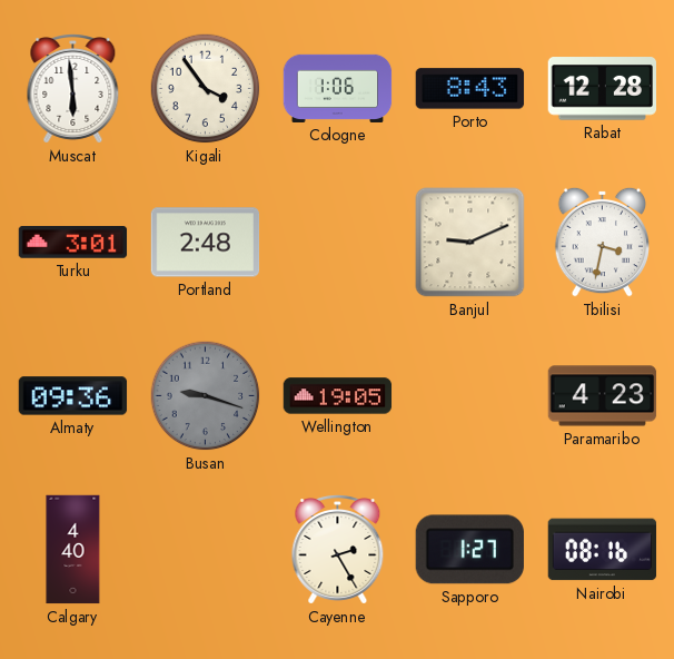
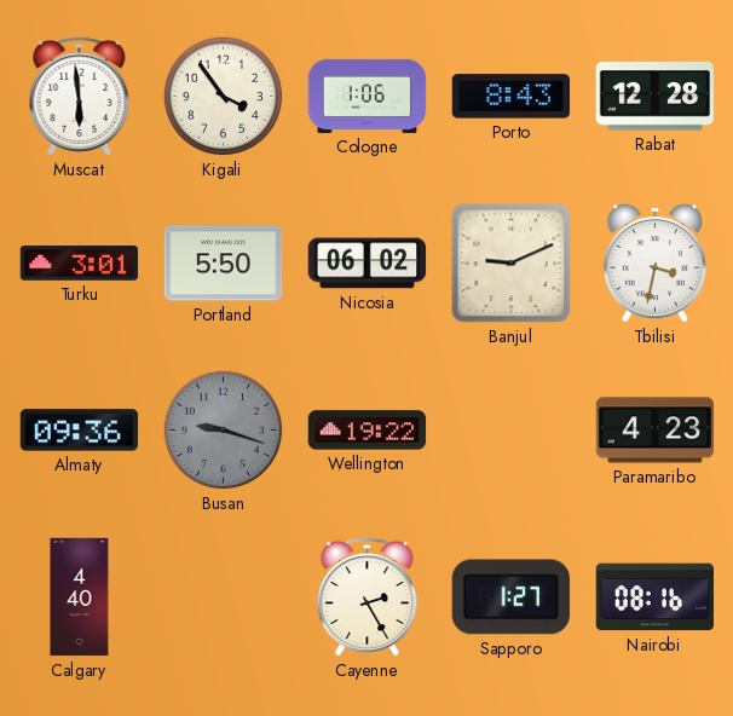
Portland: 2:48 -> 5:50 (224, 264)
Nicosia: none -> 06:02 (368, 264)
Wellington: 19:05 -> 19:22 (368, 431)
